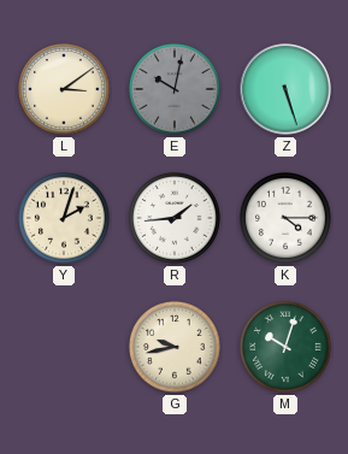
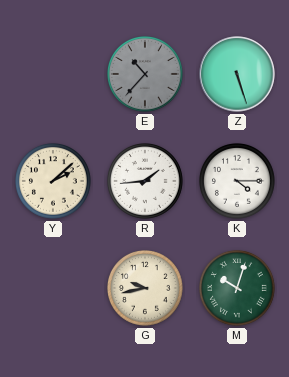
L: 3:09 -> none (65, 90)
E: 10:02 -> 10:37 (146, 75)
Y: 2:03 -> 2:08 (54, 182)
